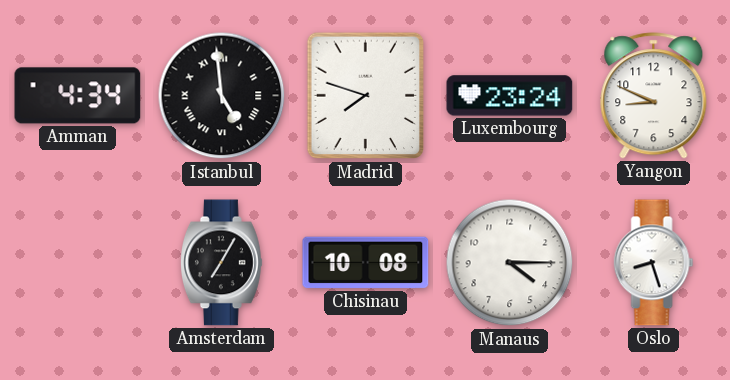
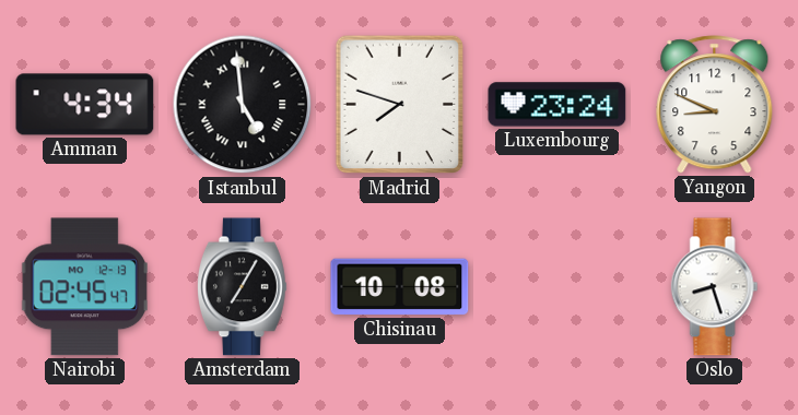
Nairobi: none -> 02:45 (84, 287)
Manaus: 4:15 -> none (510, 263)
